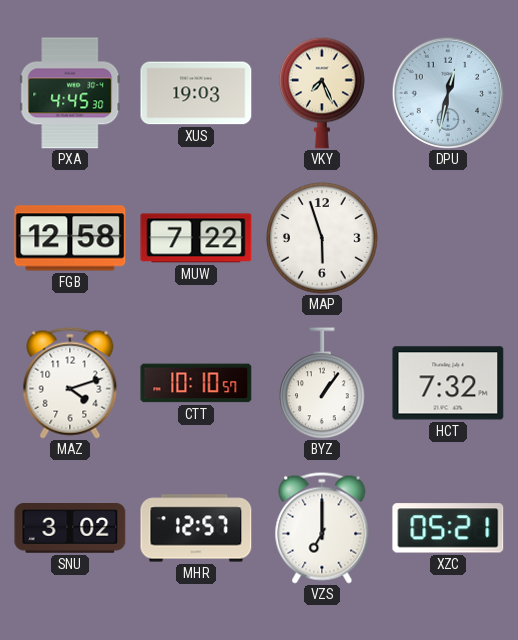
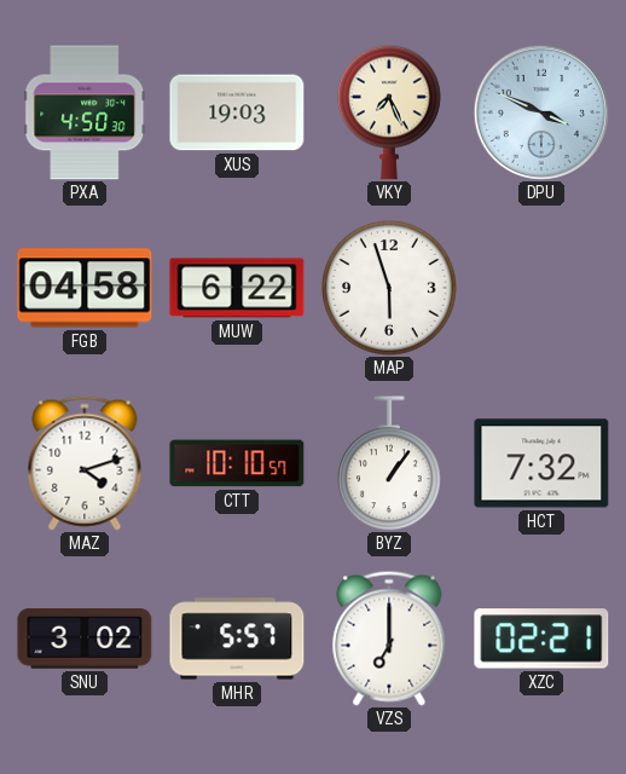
PXA: 4:45 -> 4:50 (85, 112)
DPU: 12:32 -> 3:49 (541, 112)
FGB: 12:58 -> 04:58 (85, 288)
MUW: 7:22 -> 6:22 (237, 288)
MHR: 12:57 -> 5:57 (237, 639)
XZC: 05:21 -> 02:21 (541, 639)
